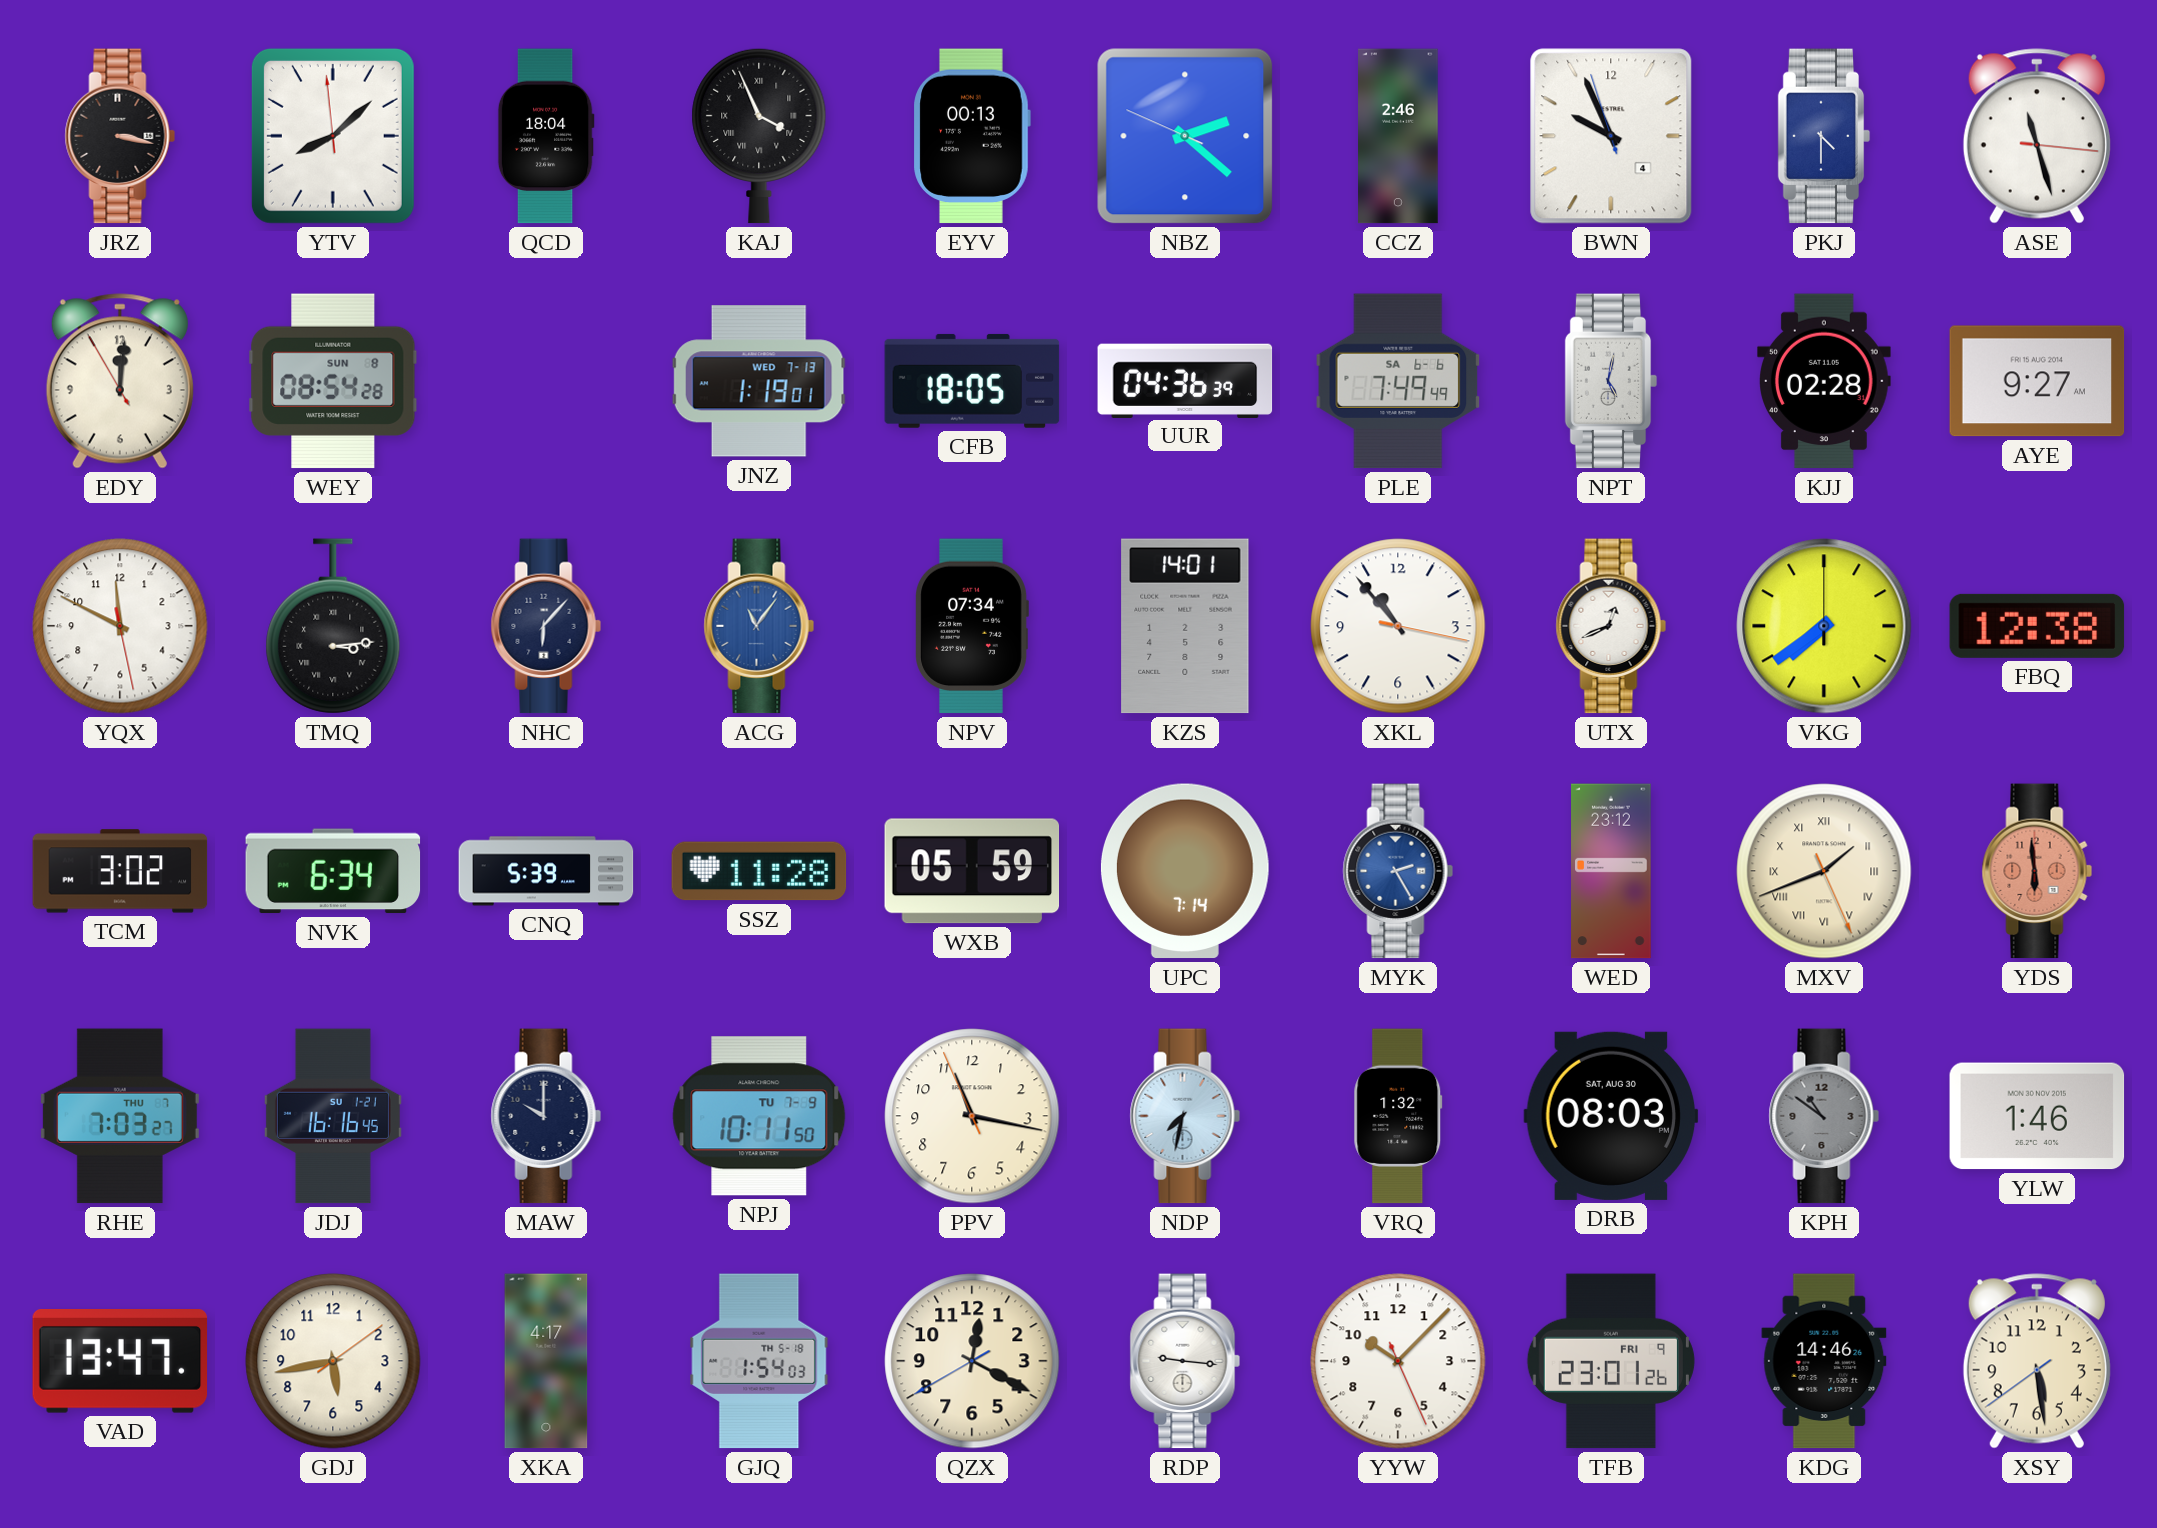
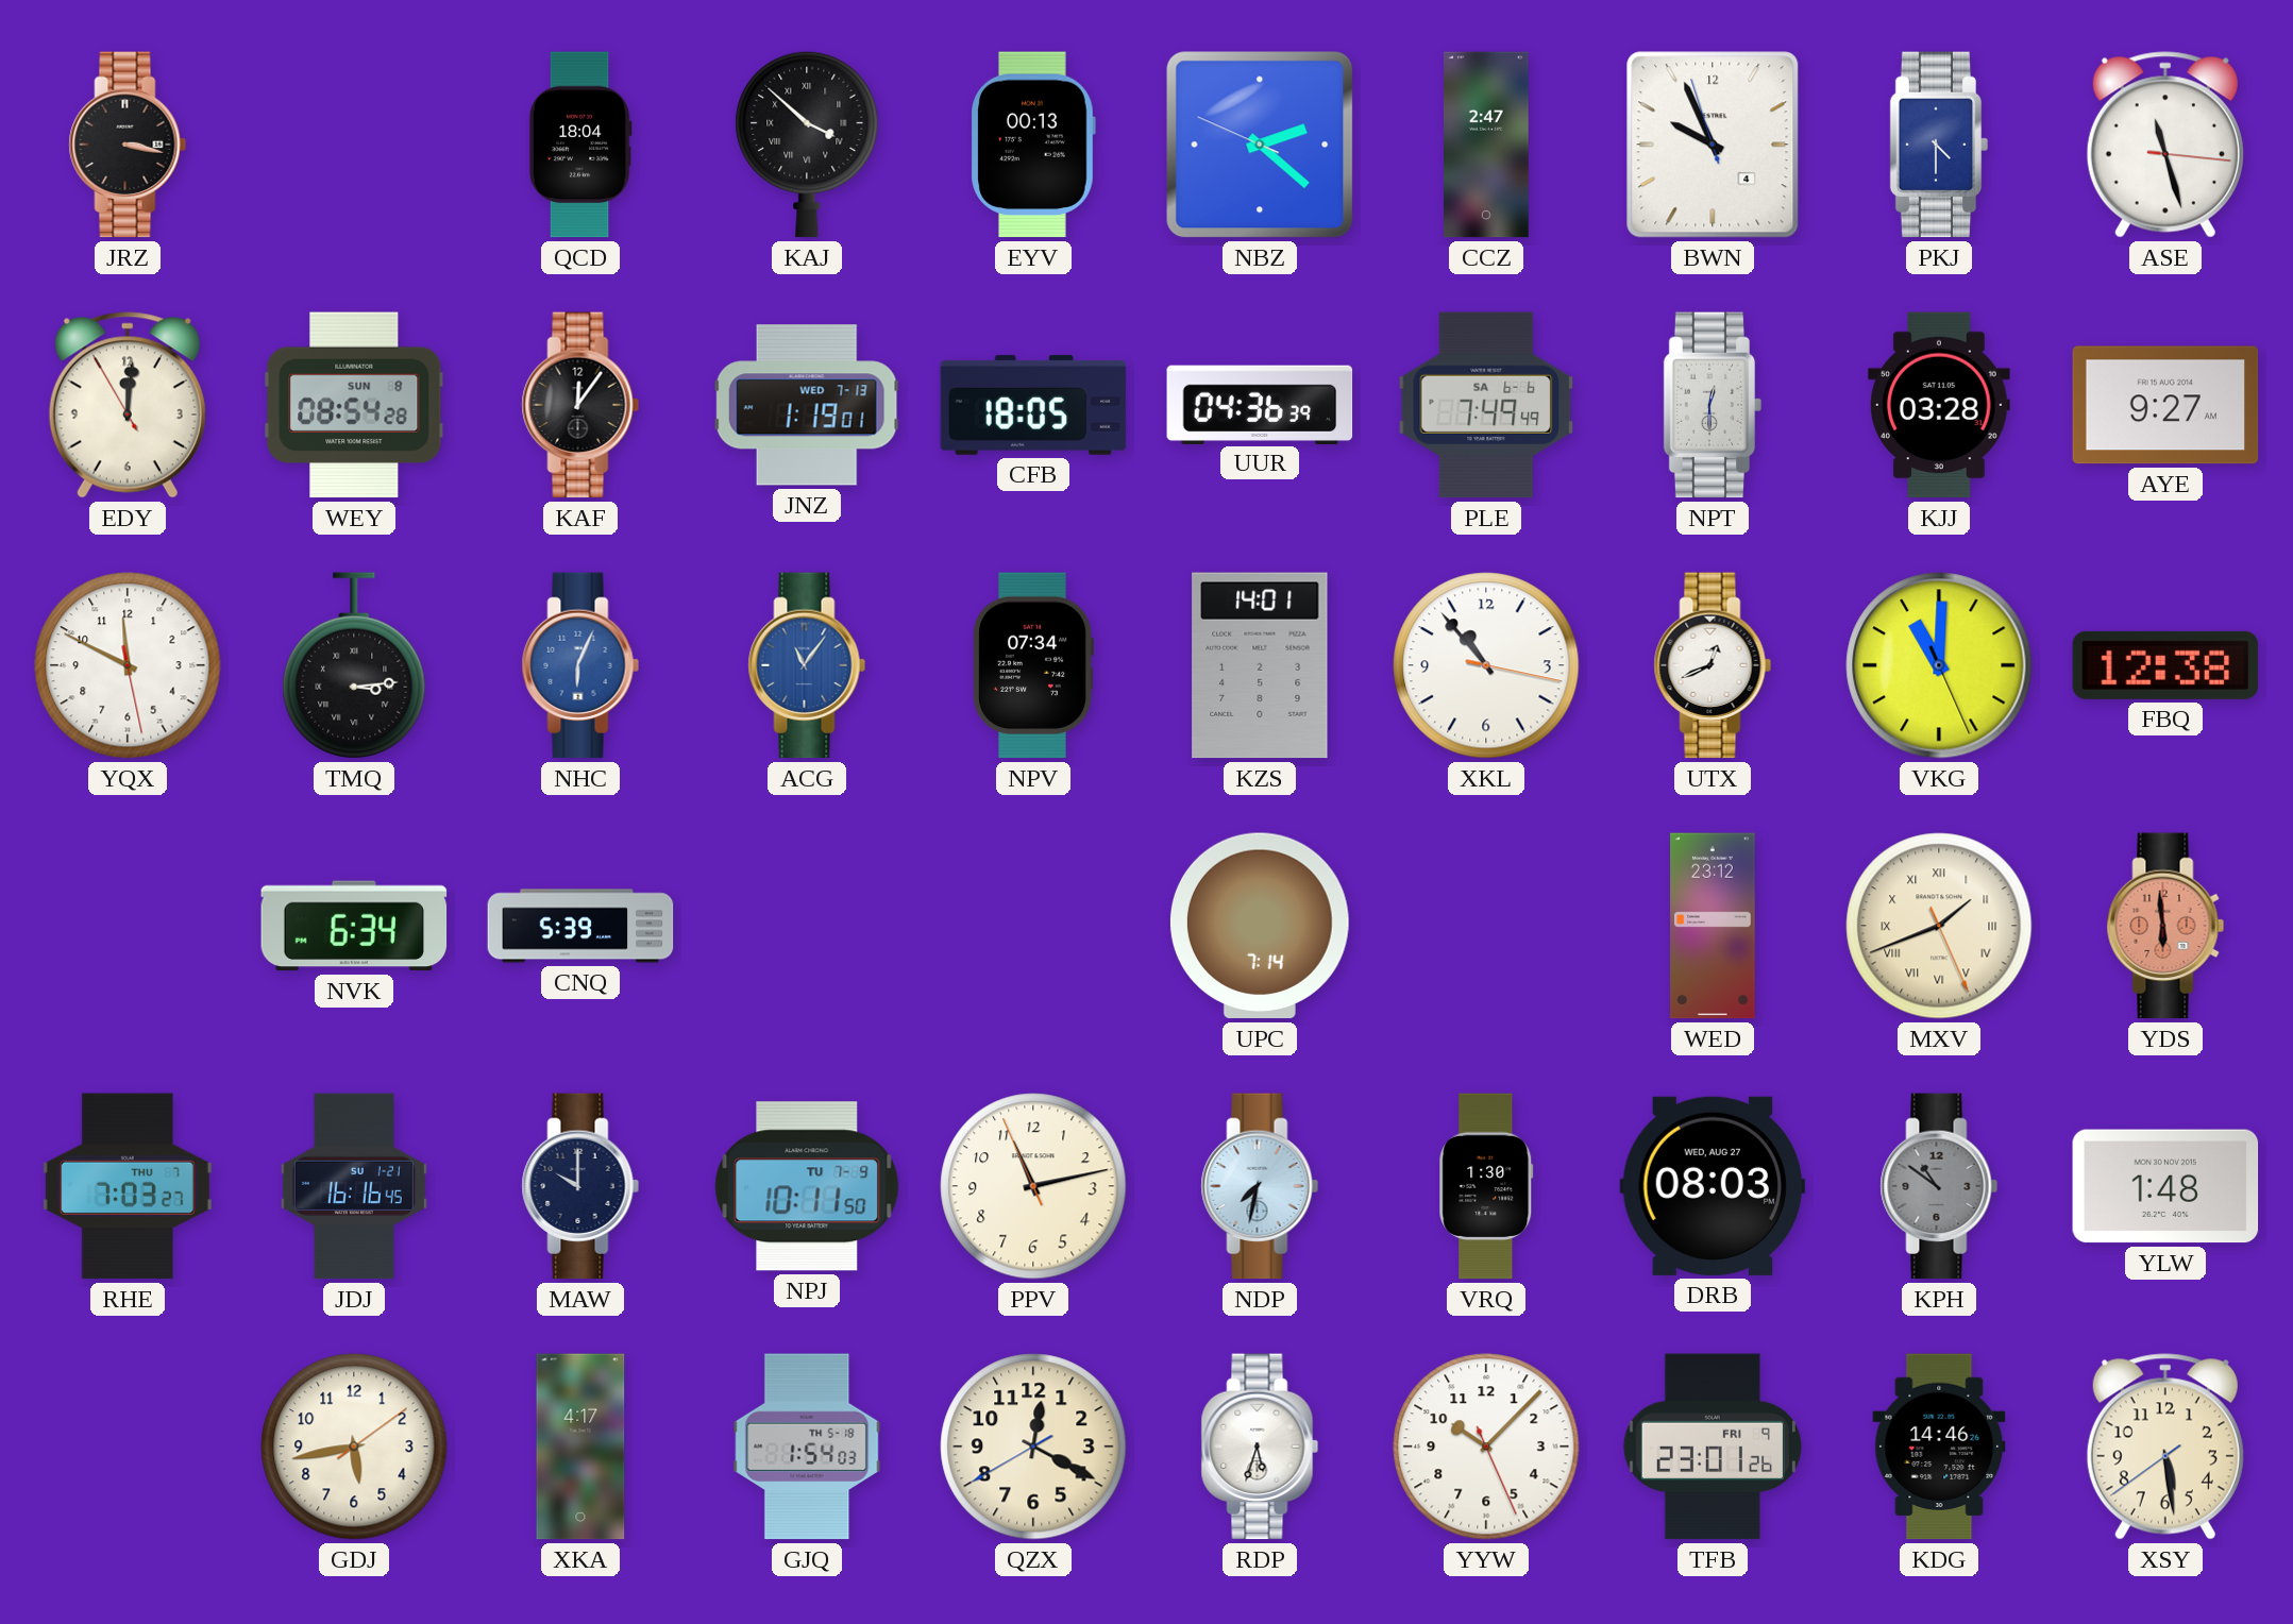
YTV: 8:07 -> none (333, 136)
KAJ: 3:56 -> 3:52 (807, 145)
CCZ: 2:46 -> 2:47 (1486, 145)
KAF: none -> 12:06 (580, 405)
NPT: 5:02 -> 12:30 (1713, 405)
KJJ: 02:28 -> 03:28 (1940, 405)
NHC: 6:07 -> 6:04 (580, 665)
NHC dial: navy -> blue (580, 665)
VKG: 7:39 -> 11:00 (1939, 665)
TCM: 3:02 -> none (120, 871)
SSZ: 11:28 -> none (759, 871)
WXB: 05:59 -> none (972, 871)
MYK: 2:25 -> none (1398, 871)
PPV: 11:16 -> 11:12 (1033, 1186)
VRQ: 1:32 -> 1:30 (1486, 1186)
DRB date: SAT, AUG 30 -> WED, AUG 27 (1713, 1186)
YLW: 1:46 -> 1:48 (2165, 1186)
VAD: 13:47 -> none (120, 1362)
RDP: 9:16 -> 5:33 (1260, 1447)
